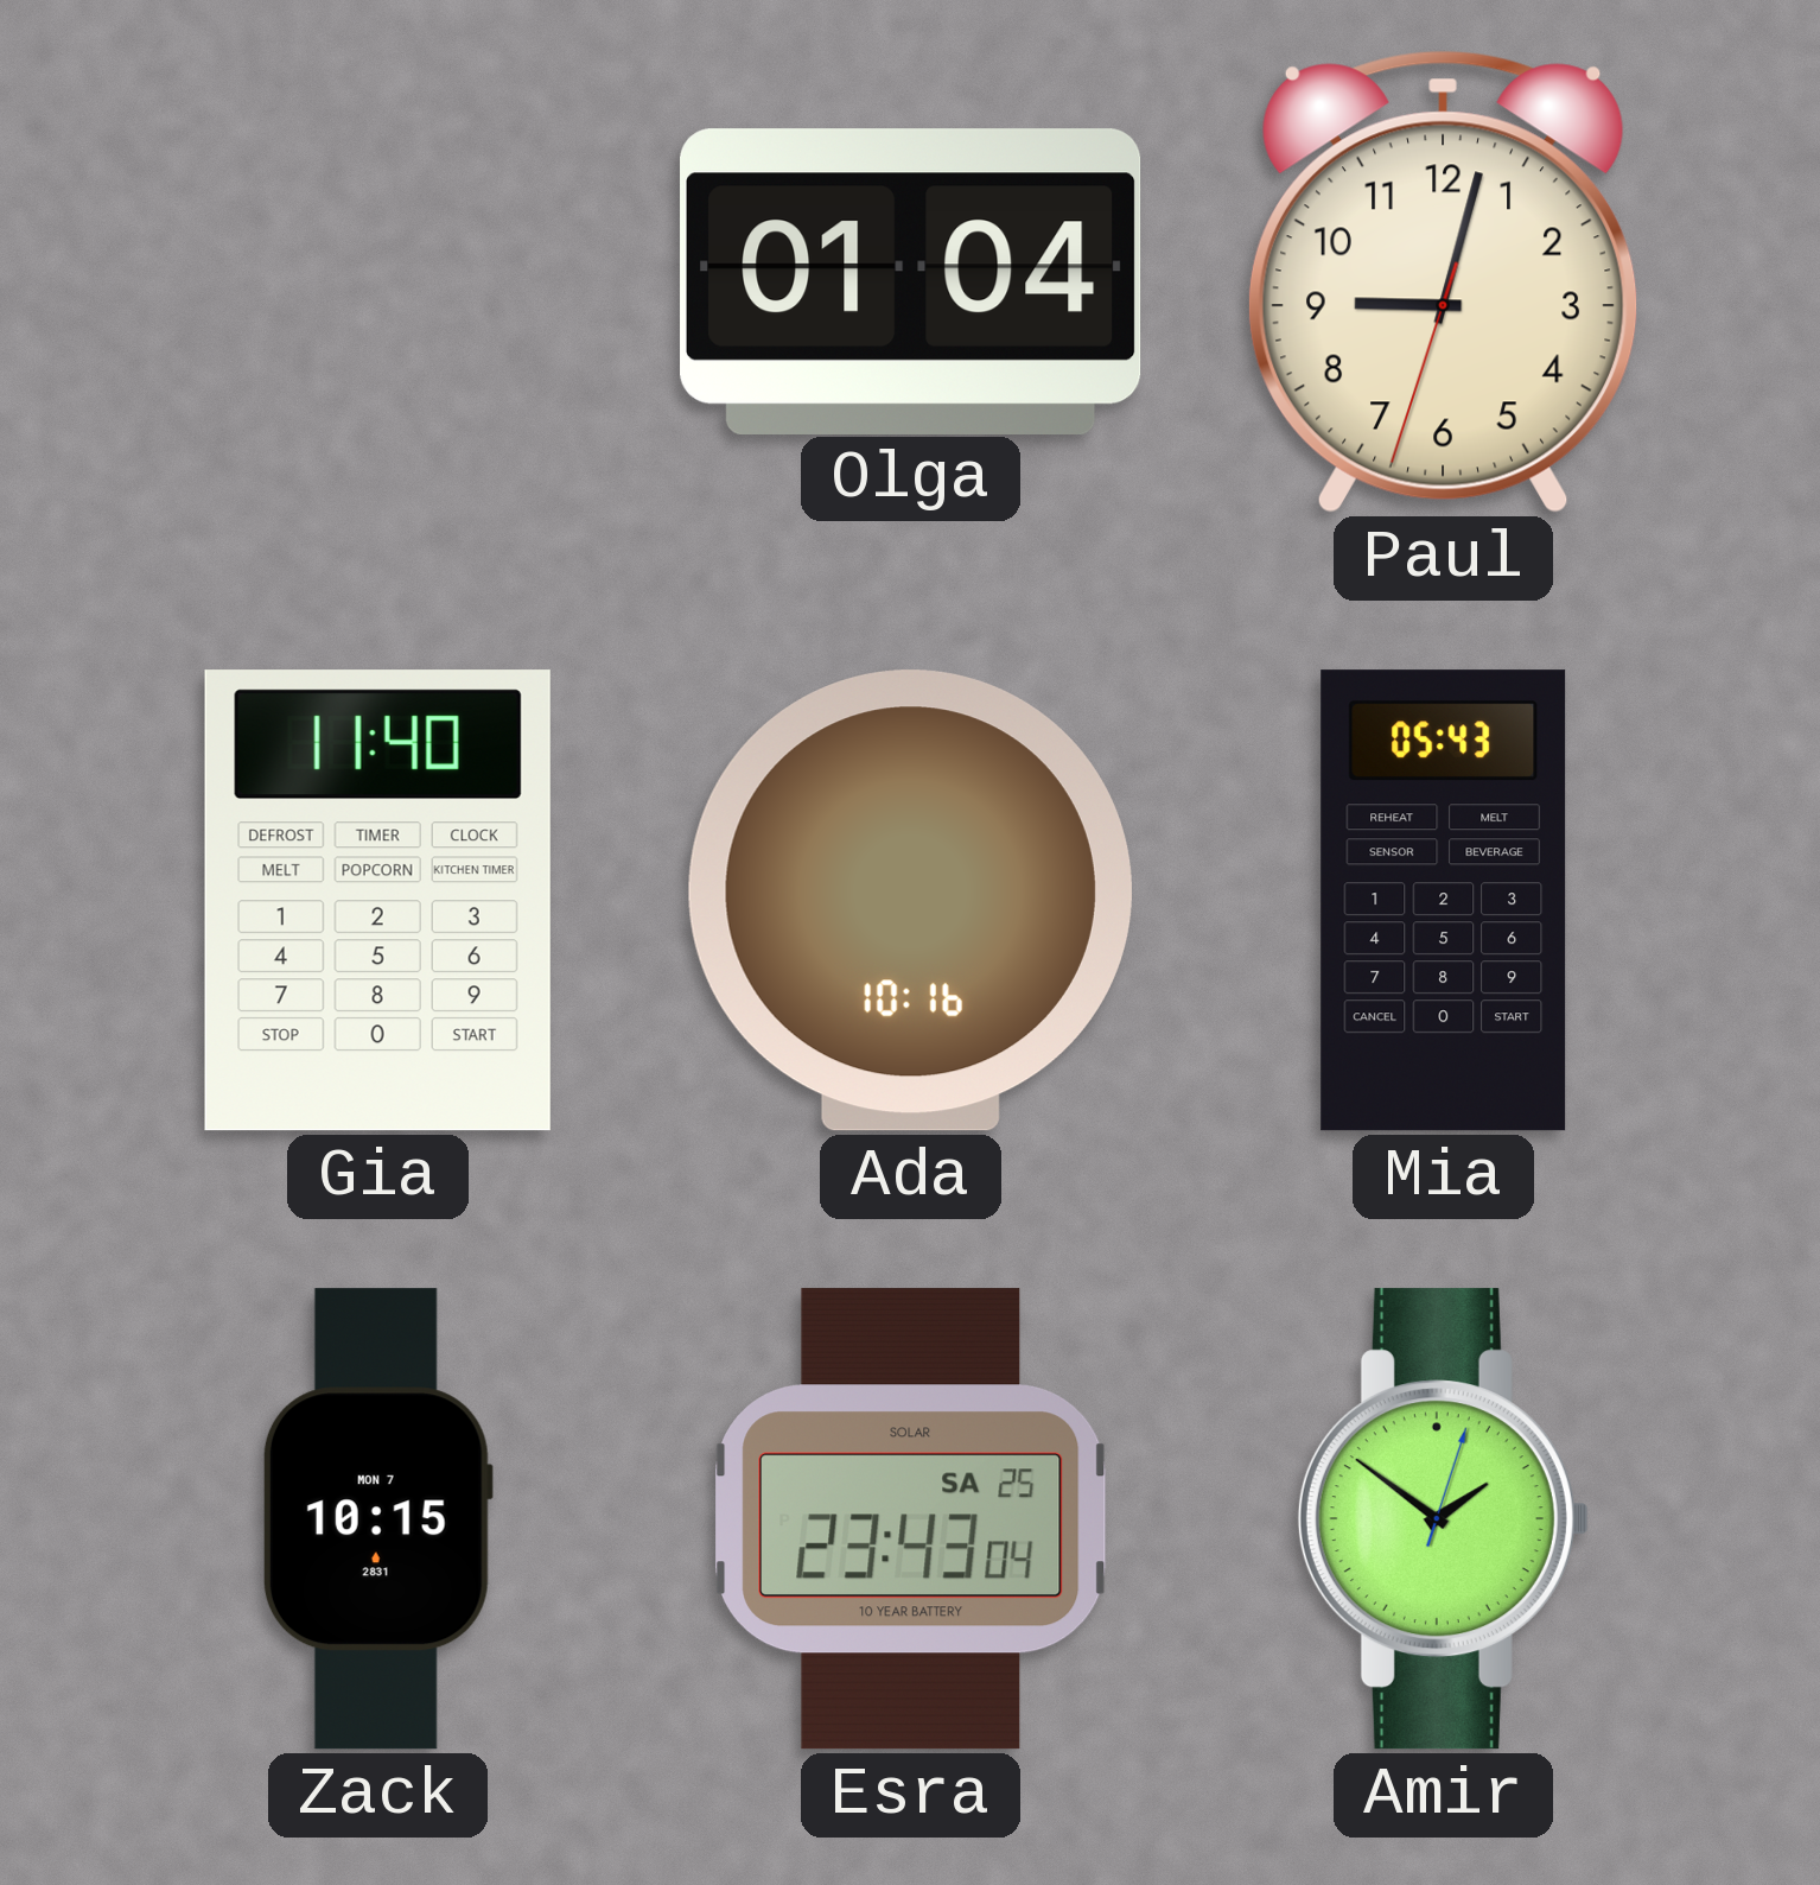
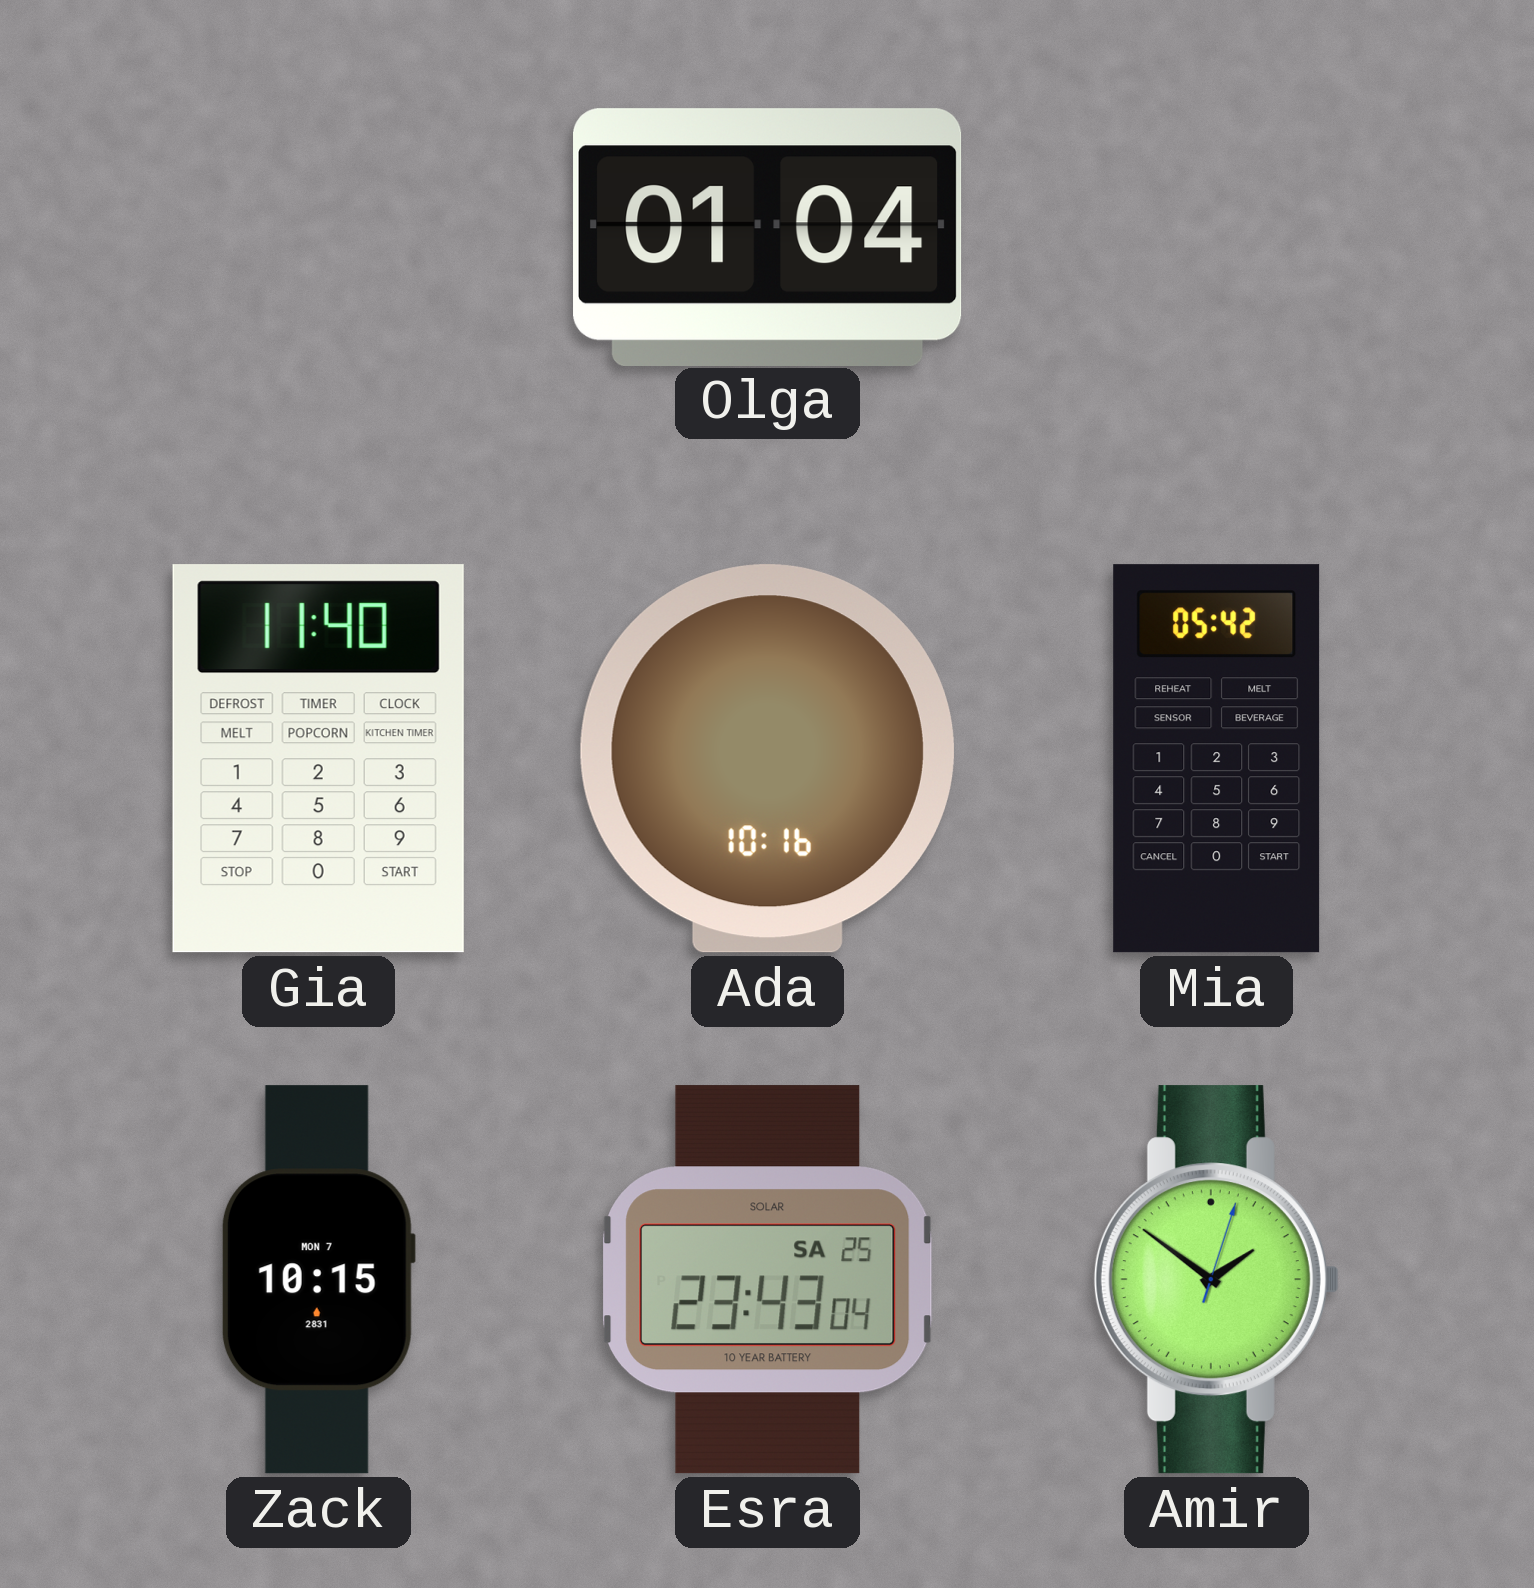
Paul: 9:02 -> none (1443, 281)
Mia: 05:43 -> 05:42 (1217, 759)
